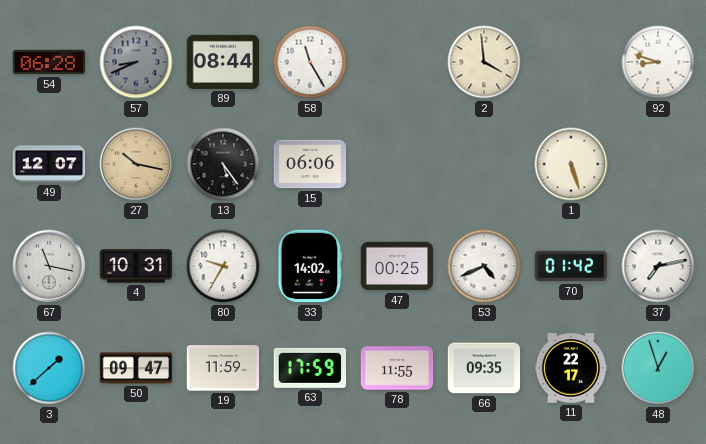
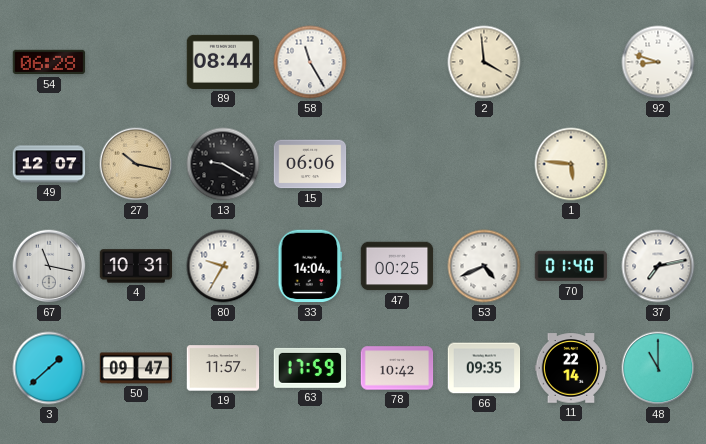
57: 8:41 -> none (136, 62)
13: 5:24 -> 9:20 (223, 164)
1: 5:27 -> 5:46 (571, 164)
33: 14:02 -> 14:04 (310, 266)
70: 01:42 -> 01:40 (571, 266)
19: 11:59 -> 11:57 (223, 368)
78: 11:55 -> 10:42 (397, 368)
11: 22:17 -> 22:14 (571, 368)
48: 12:57 -> 11:00 (658, 368)
